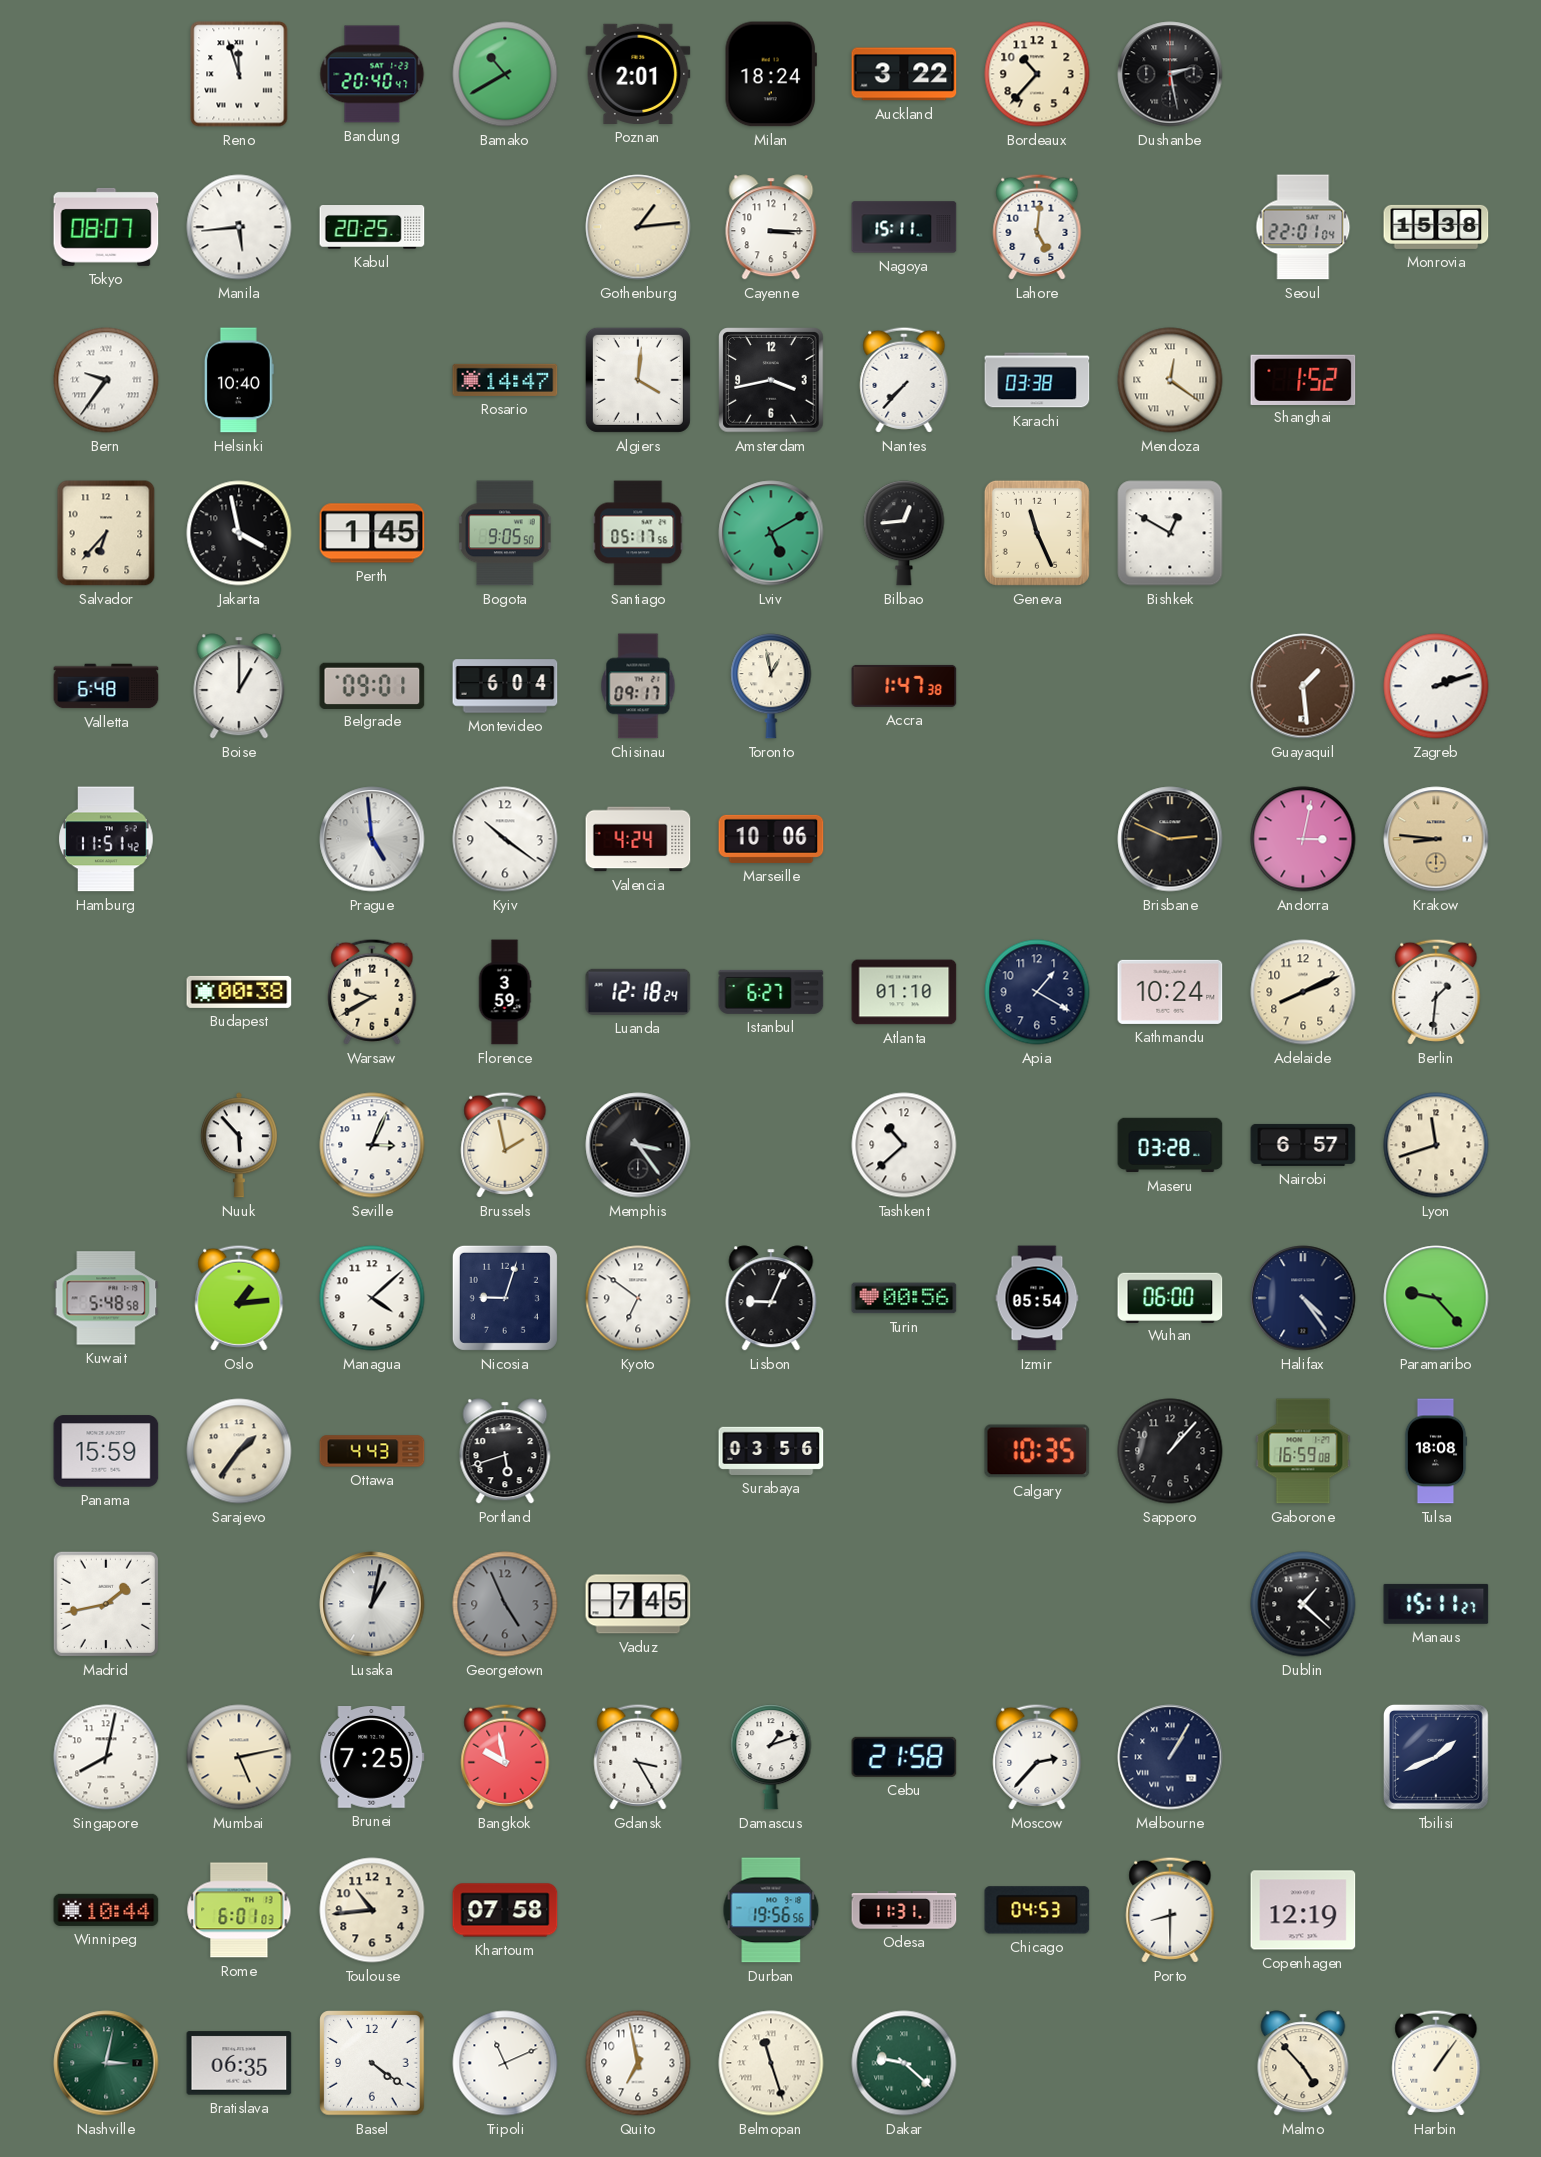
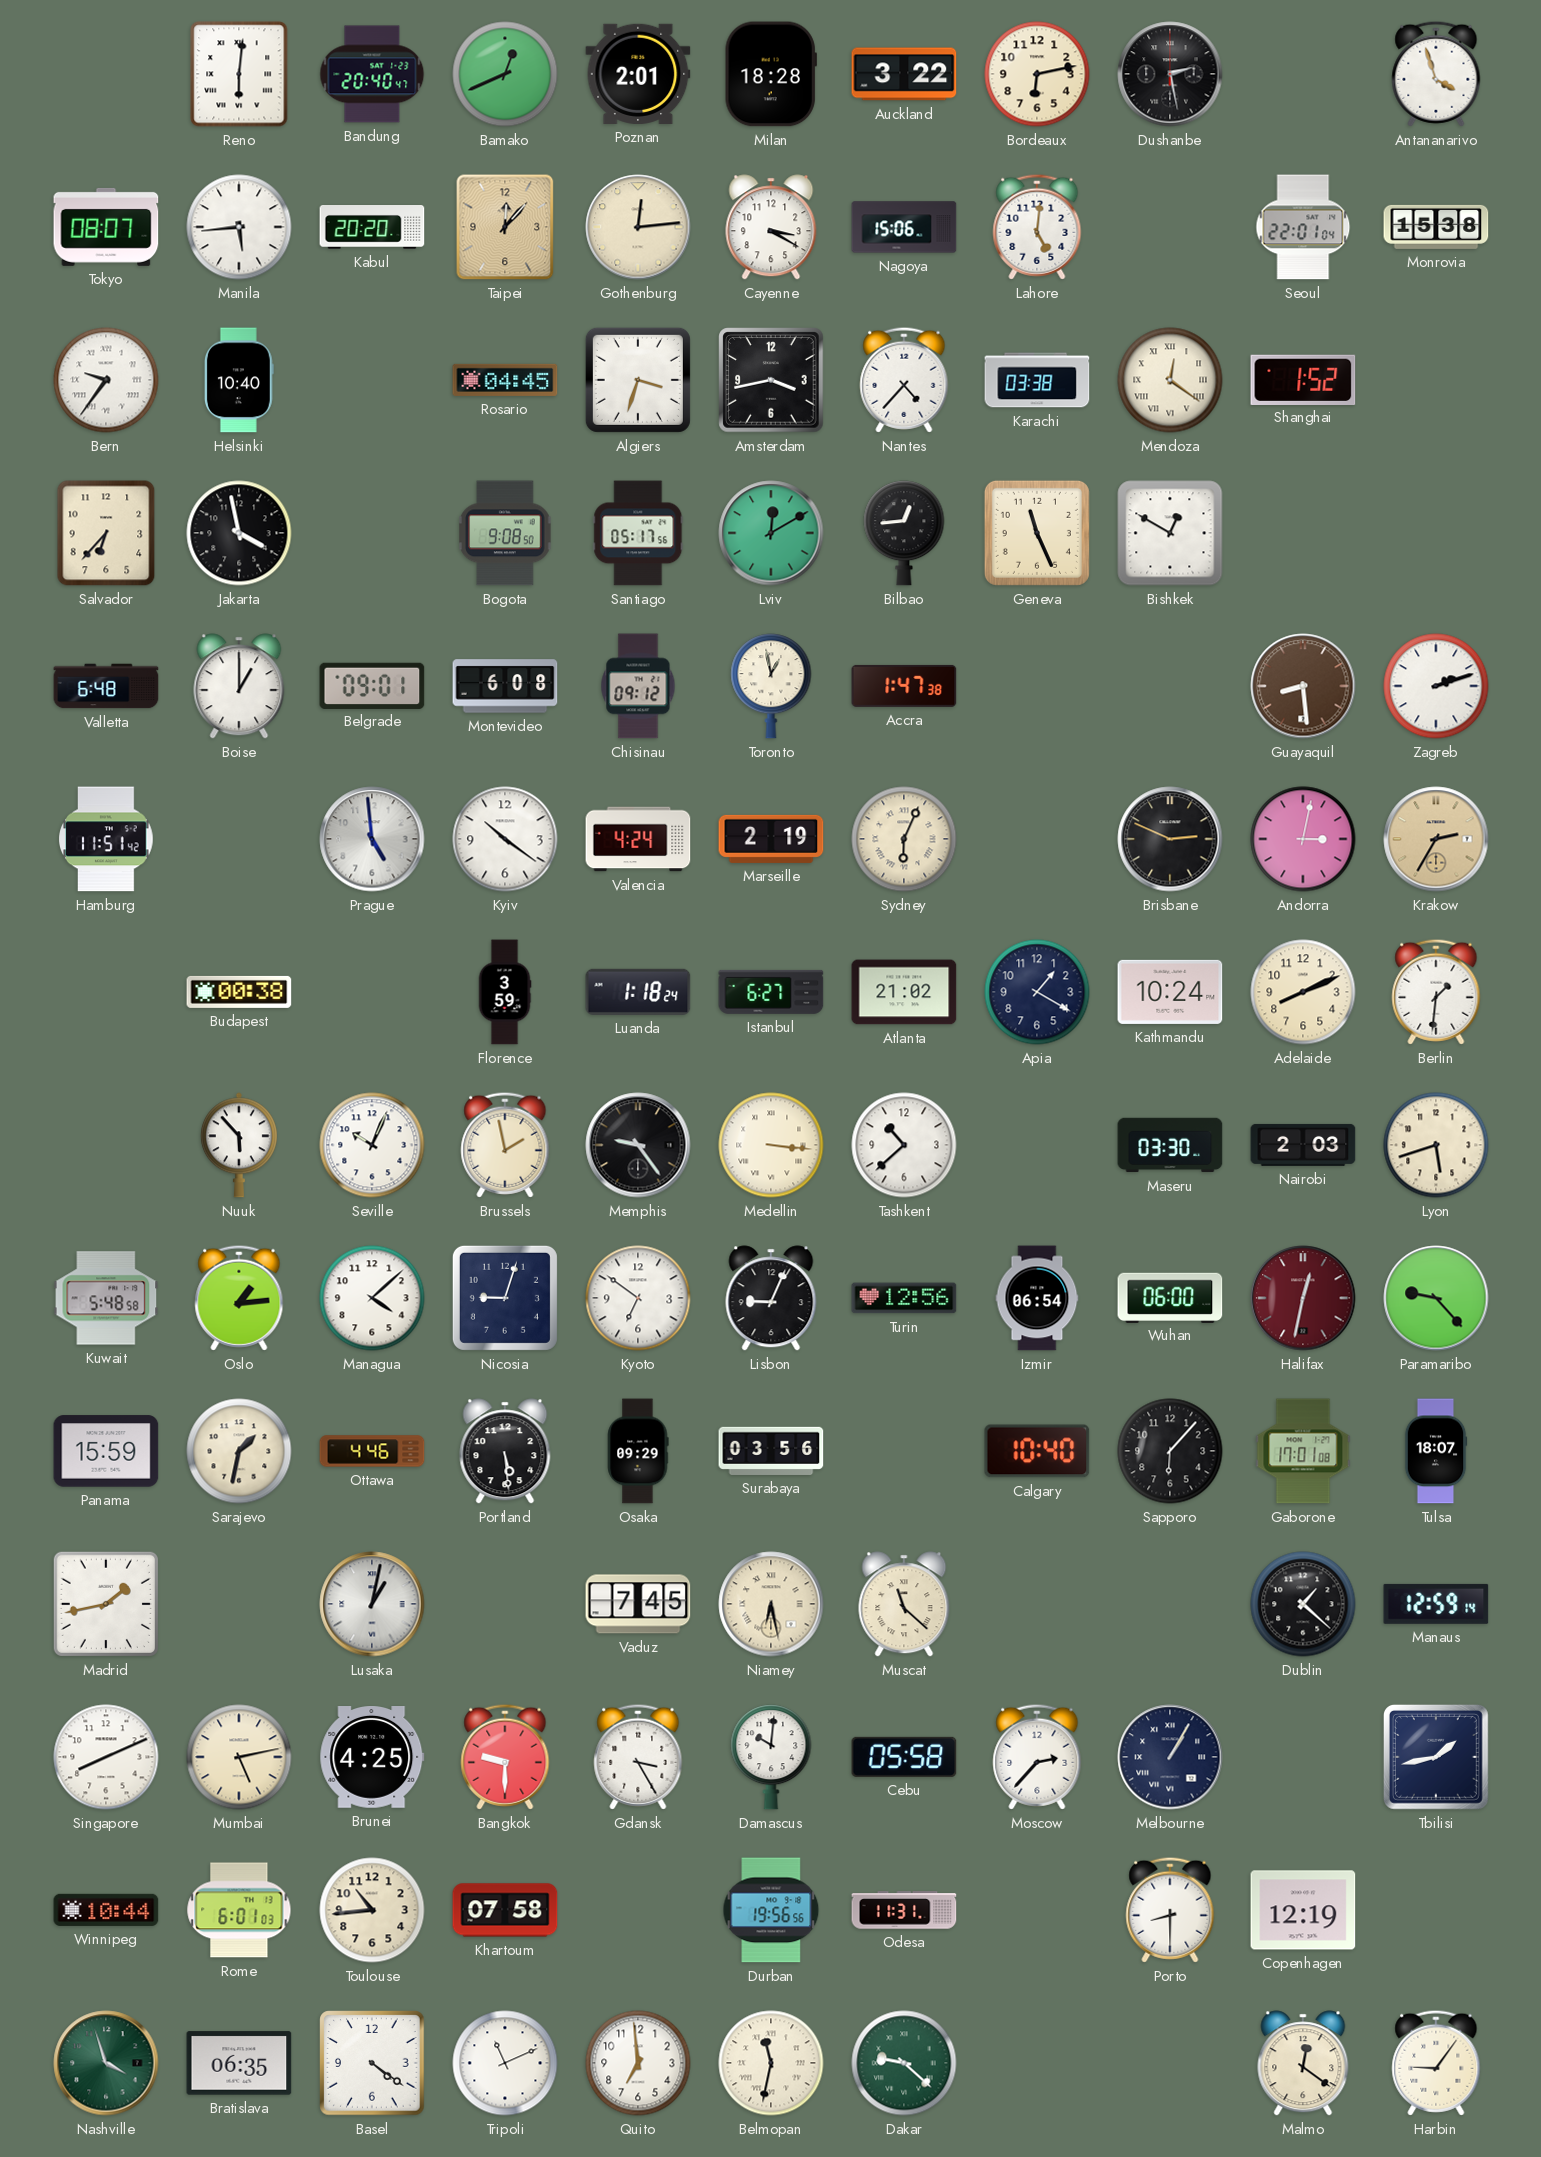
Reno: 11:57 -> 6:01 (239, 74)
Bamako: 10:40 -> 12:41 (505, 74)
Milan: 18:24 -> 18:28 (771, 74)
Bordeaux: 10:37 -> 6:13 (1037, 74)
Antananarivo: none -> 3:57 (1436, 74)
Kabul: 20:25 -> 20:20 (372, 227)
Taipei: none -> 12:07 (505, 227)
Gothenburg: 1:14 -> 12:14 (638, 227)
Cayenne: 3:15 -> 3:20 (771, 227)
Nagoya: 15:11 -> 15:06 (904, 227)
Rosario: 14:47 -> 04:45 (505, 380)
Algiers: 4:01 -> 3:33 (638, 380)
Nantes: 7:37 -> 4:37 (904, 380)
Perth: 1:45 -> none (372, 533)
Bogota: 9:05 -> 9:08 (505, 533)
Lviv: 5:10 -> 12:10 (771, 533)
Montevideo: 6:04 -> 6:08 (505, 686)
Chisinau: 09:17 -> 09:12 (638, 686)
Guayaquil: 1:29 -> 8:29 (1303, 686)
Marseille: 10:06 -> 2:19 (771, 839)
Sydney: none -> 6:04 (904, 839)
Krakow: 8:46 -> 2:35 (1436, 839)
Warsaw: 9:40 -> none (372, 992)
Luanda: 12:18 -> 1:18 (638, 992)
Atlanta: 01:10 -> 21:02 (904, 992)
Seville: 3:04 -> 10:04 (372, 1145)
Memphis: 3:24 -> 9:24 (638, 1145)
Medellin: none -> 3:16 (771, 1145)
Maseru: 03:28 -> 03:30 (1170, 1145)
Nairobi: 6:57 -> 2:03 (1303, 1145)
Lyon: 11:42 -> 5:42 (1436, 1145)
Turin: 00:56 -> 12:56 (904, 1298)
Izmir: 05:54 -> 06:54 (1037, 1298)
Halifax: 4:24 -> 12:32 (1303, 1298)
Halifax dial: navy -> burgundy (1303, 1298)
Sarajevo: 1:36 -> 1:32 (239, 1451)
Ottawa: 4:43 -> 4:46 (372, 1451)
Portland: 5:42 -> 5:29 (505, 1451)
Osaka: none -> 09:29 (638, 1451)
Calgary: 10:35 -> 10:40 (1037, 1451)
Sapporo: 1:07 -> 6:07 (1170, 1451)
Gaborone: 16:59 -> 17:01 (1303, 1451)
Tulsa: 18:08 -> 18:07 (1436, 1451)
Georgetown: 4:56 -> none (505, 1604)
Niamey: none -> 6:28 (771, 1604)
Muscat: none -> 11:22 (904, 1604)
Manaus: 15:11 -> 12:59 (1436, 1604)
Singapore: 8:02 -> 8:11 (106, 1757)
Brunei: 7:25 -> 4:25 (372, 1758)
Bangkok: 9:58 -> 9:30 (505, 1757)
Damascus: 1:12 -> 10:01 (771, 1757)
Cebu: 21:58 -> 05:58 (904, 1757)
Tbilisi: 1:41 -> 1:43 (1436, 1757)
Chicago: 04:53 -> none (1037, 1910)
Nashville: 3:02 -> 3:57 (106, 2063)
Quito: 6:58 -> 6:59 (638, 2063)
Belmopan: 11:27 -> 11:32 (771, 2063)
Malmo: 4:53 -> 12:21 (1303, 2063)
Harbin: 1:06 -> 9:06 (1436, 2063)
